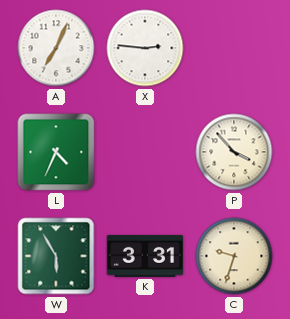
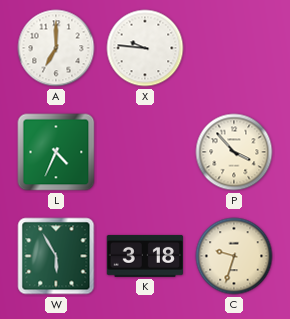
A: 7:04 -> 7:00 (56, 48)
X: 2:46 -> 9:46 (145, 48)
K: 3:31 -> 3:18 (144, 256)
